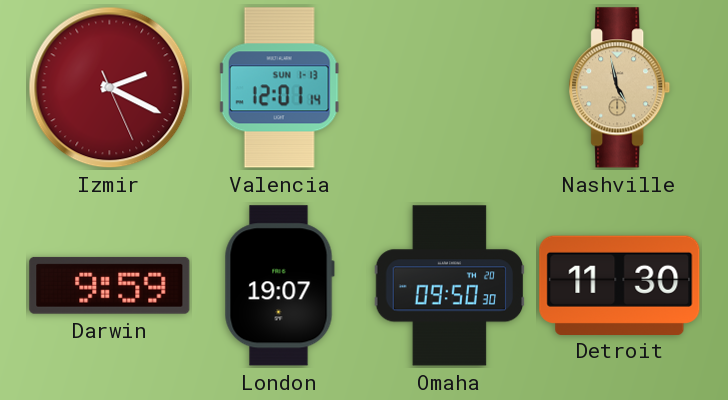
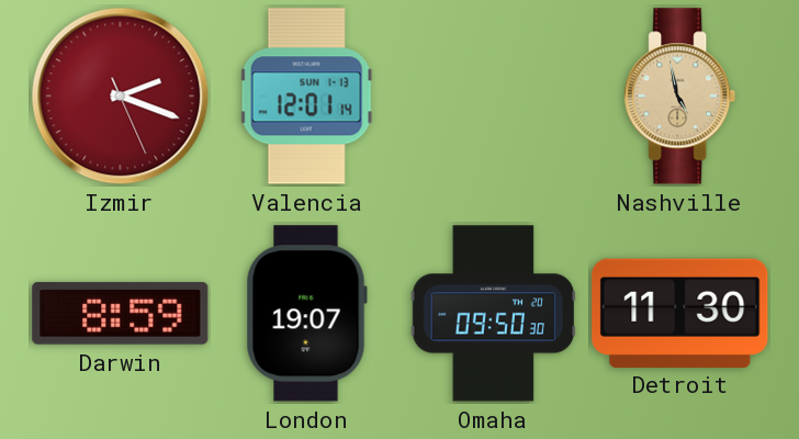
Izmir: 2:19 -> 2:18 (121, 97)
Darwin: 9:59 -> 8:59 (121, 313)
